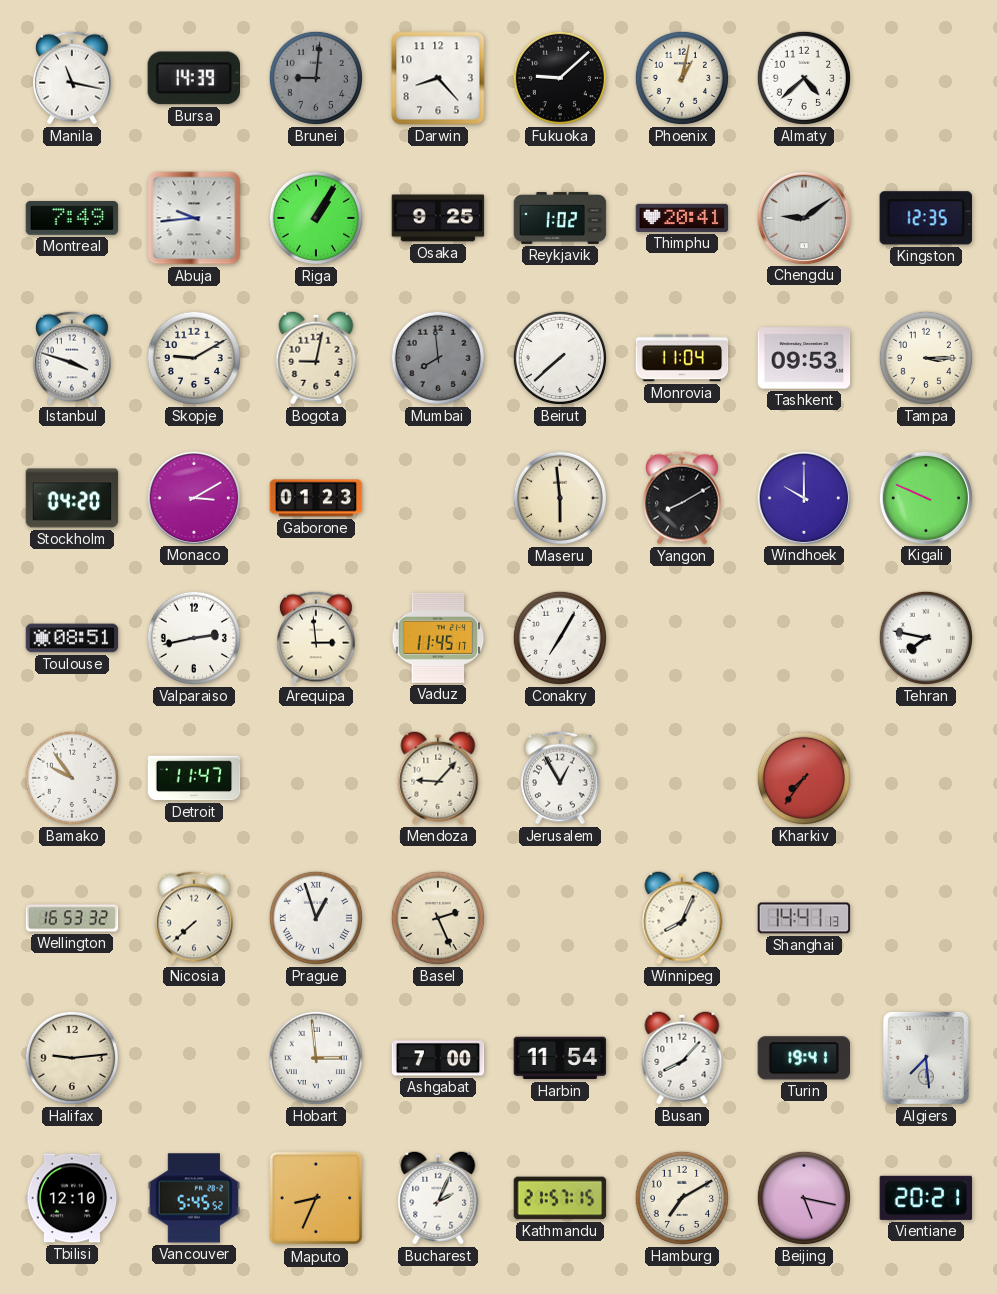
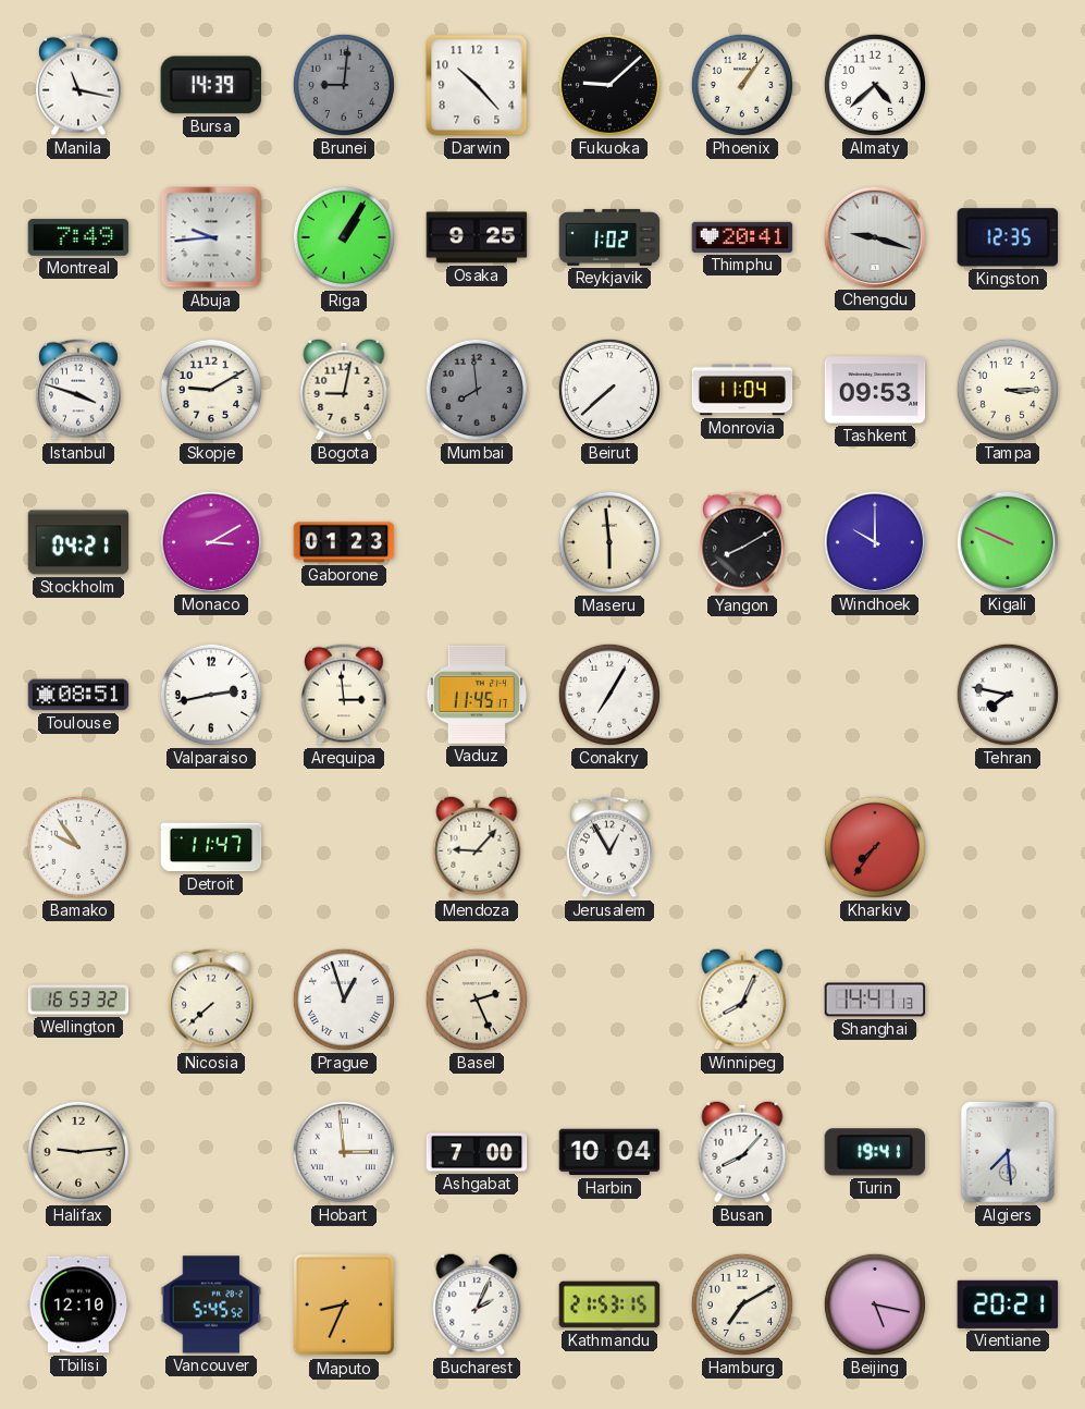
Darwin: 8:23 -> 10:23 (477, 85)
Phoenix: 1:02 -> 1:06 (742, 85)
Chengdu: 9:09 -> 9:18 (874, 236)
Stockholm: 04:20 -> 04:21 (78, 542)
Harbin: 11:54 -> 10:04 (609, 1152)
Kathmandu: 21:57 -> 21:53 (609, 1304)
